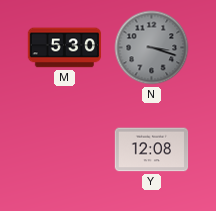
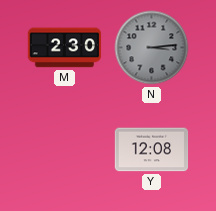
M: 5:30 -> 2:30 (65, 48)
N: 3:18 -> 3:14 (152, 48)
